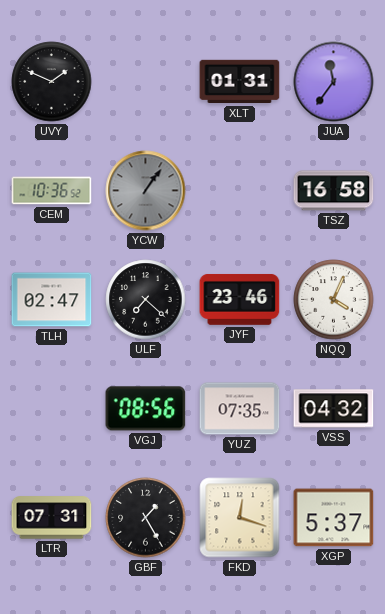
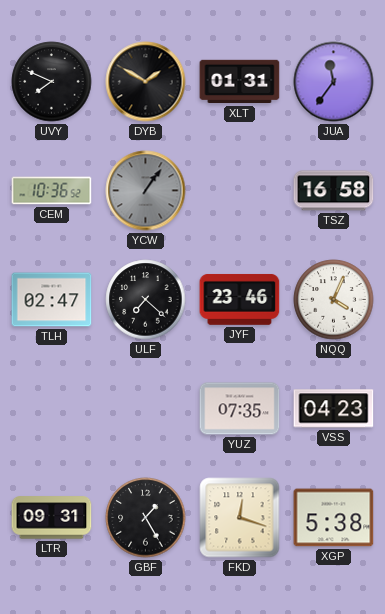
UVY: 1:49 -> 7:49 (52, 82)
DYB: none -> 1:50 (146, 82)
VGJ: 08:56 -> none (146, 409)
VSS: 04:32 -> 04:23 (334, 409)
LTR: 07:31 -> 09:31 (52, 518)
XGP: 5:37 -> 5:38 (334, 518)
